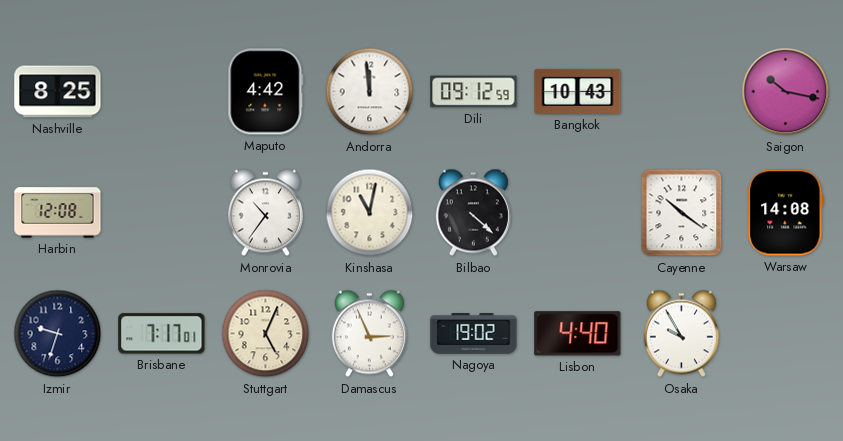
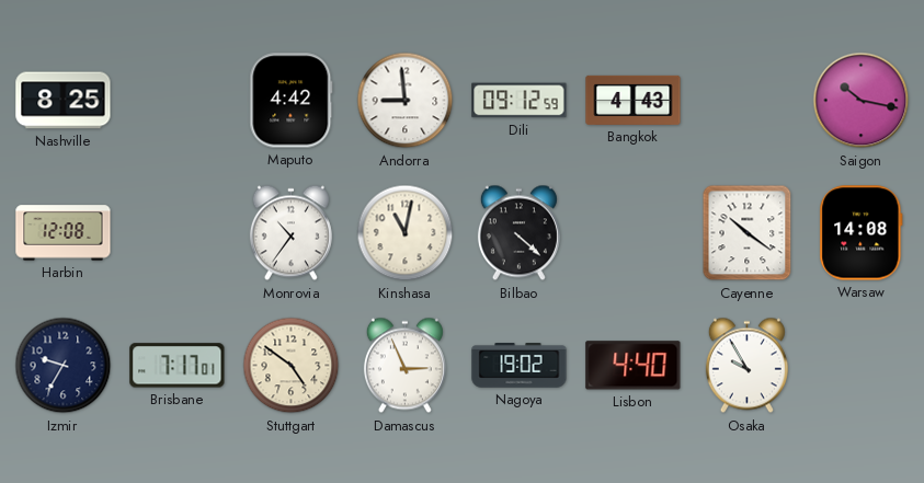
Andorra: 11:59 -> 8:59 (406, 101)
Bangkok: 10:43 -> 4:43 (634, 100)
Izmir: 9:33 -> 9:35 (64, 366)
Stuttgart: 5:04 -> 4:51 (292, 366)
